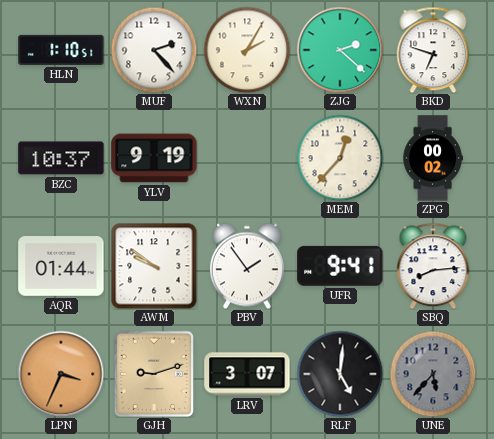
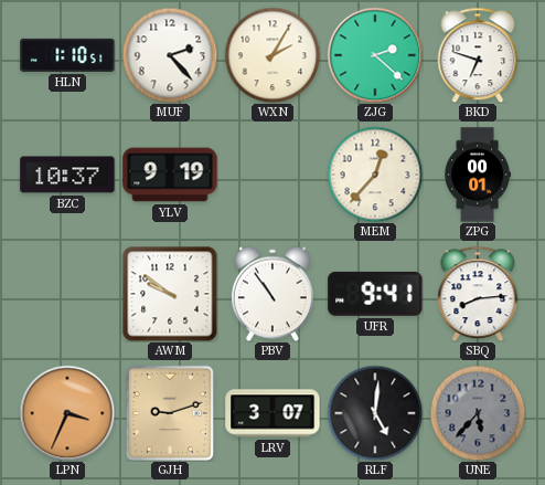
ZPG: 00:02 -> 00:01 (478, 175)
AQR: 01:44 -> none (61, 266)
PBV: 1:54 -> 10:54 (272, 294)
